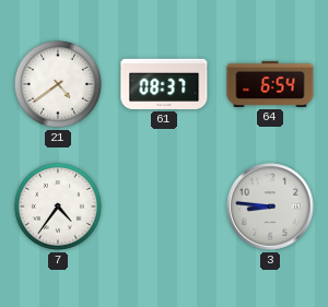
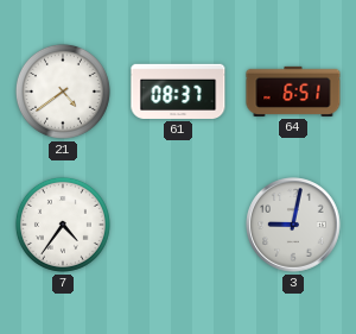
64: 6:54 -> 6:51 (293, 92)
3: 8:46 -> 9:02 (293, 225)
